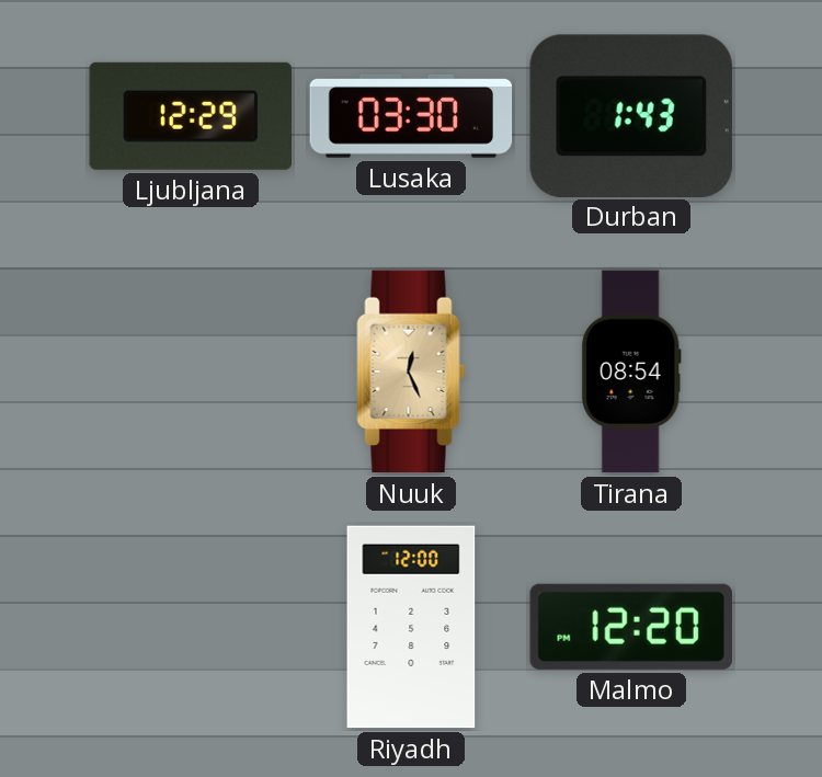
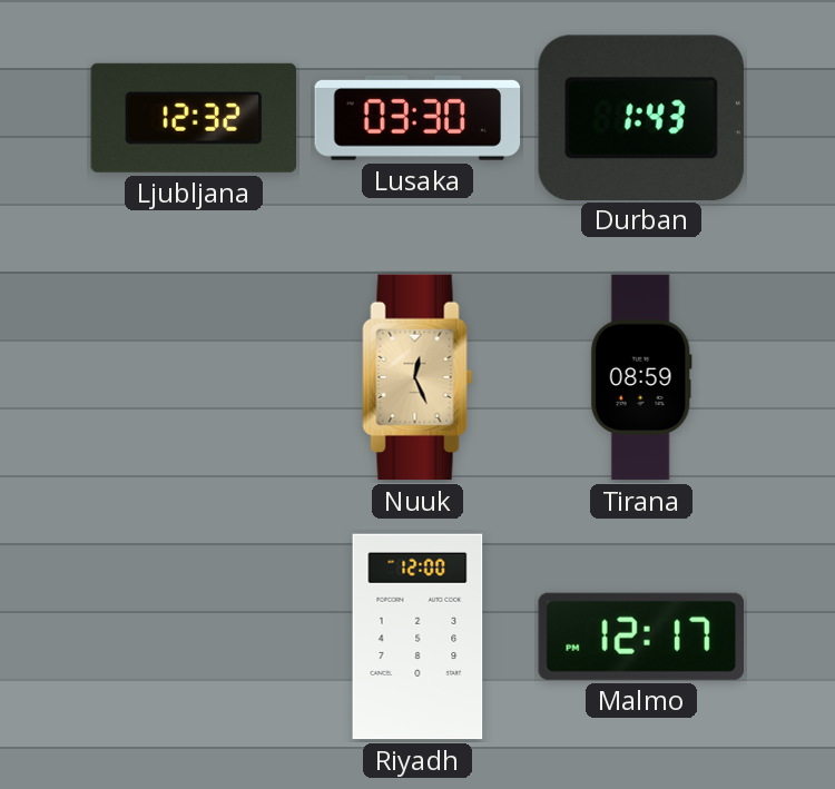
Ljubljana: 12:29 -> 12:32 (193, 118)
Tirana: 08:54 -> 08:59 (641, 377)
Malmo: 12:20 -> 12:17 (641, 637)
